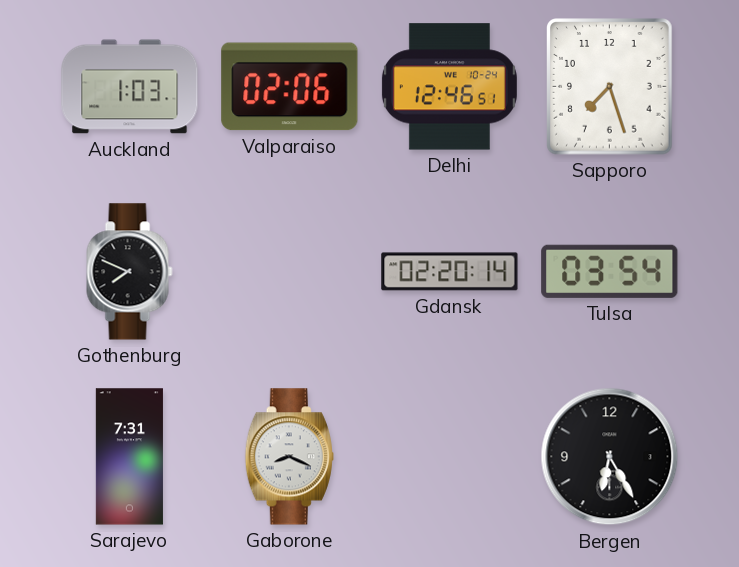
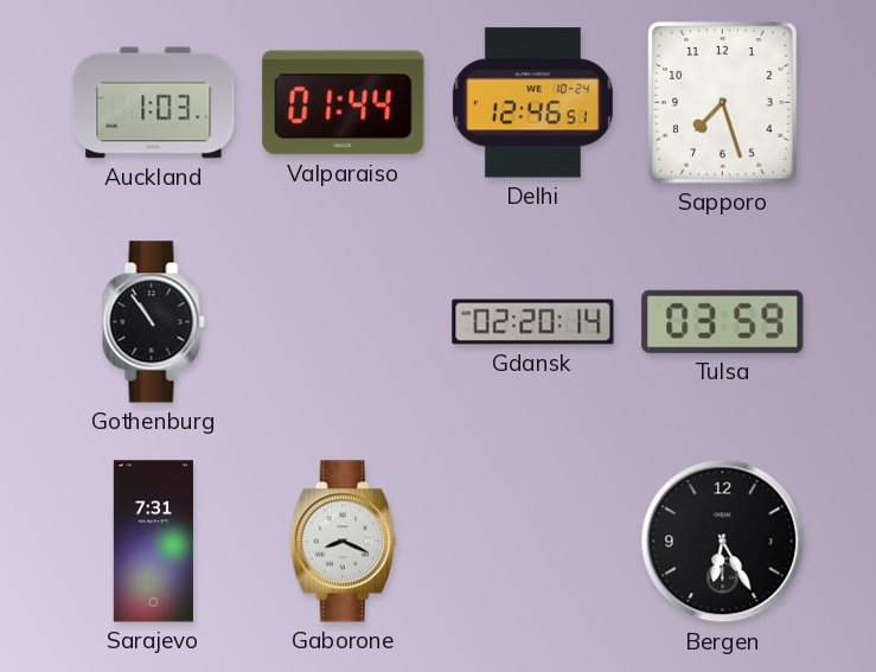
Valparaiso: 02:06 -> 01:44 (344, 103)
Gothenburg: 7:49 -> 10:54 (154, 322)
Tulsa: 03:54 -> 03:59 (723, 321)
